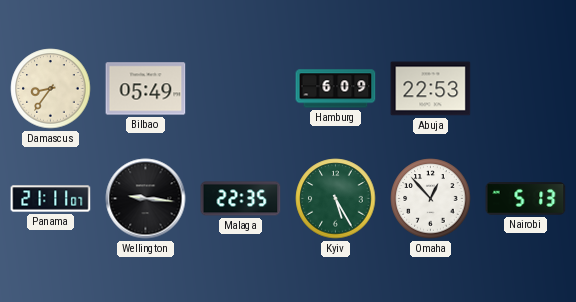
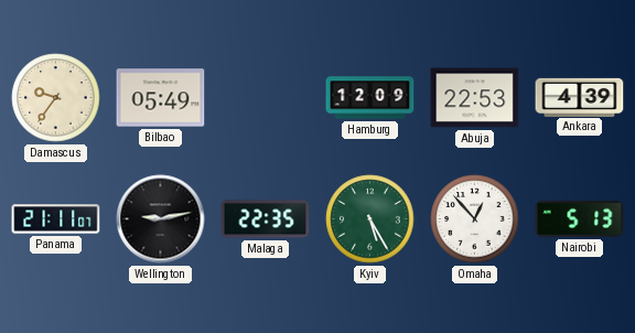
Damascus: 8:36 -> 9:36 (56, 98)
Hamburg: 6:09 -> 12:09 (370, 98)
Ankara: none -> 4:39 (580, 97)
Wellington: 9:16 -> 9:13 (161, 219)
